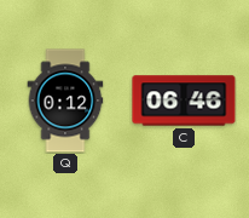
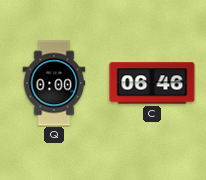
Q: 0:12 -> 0:00 (54, 83)
